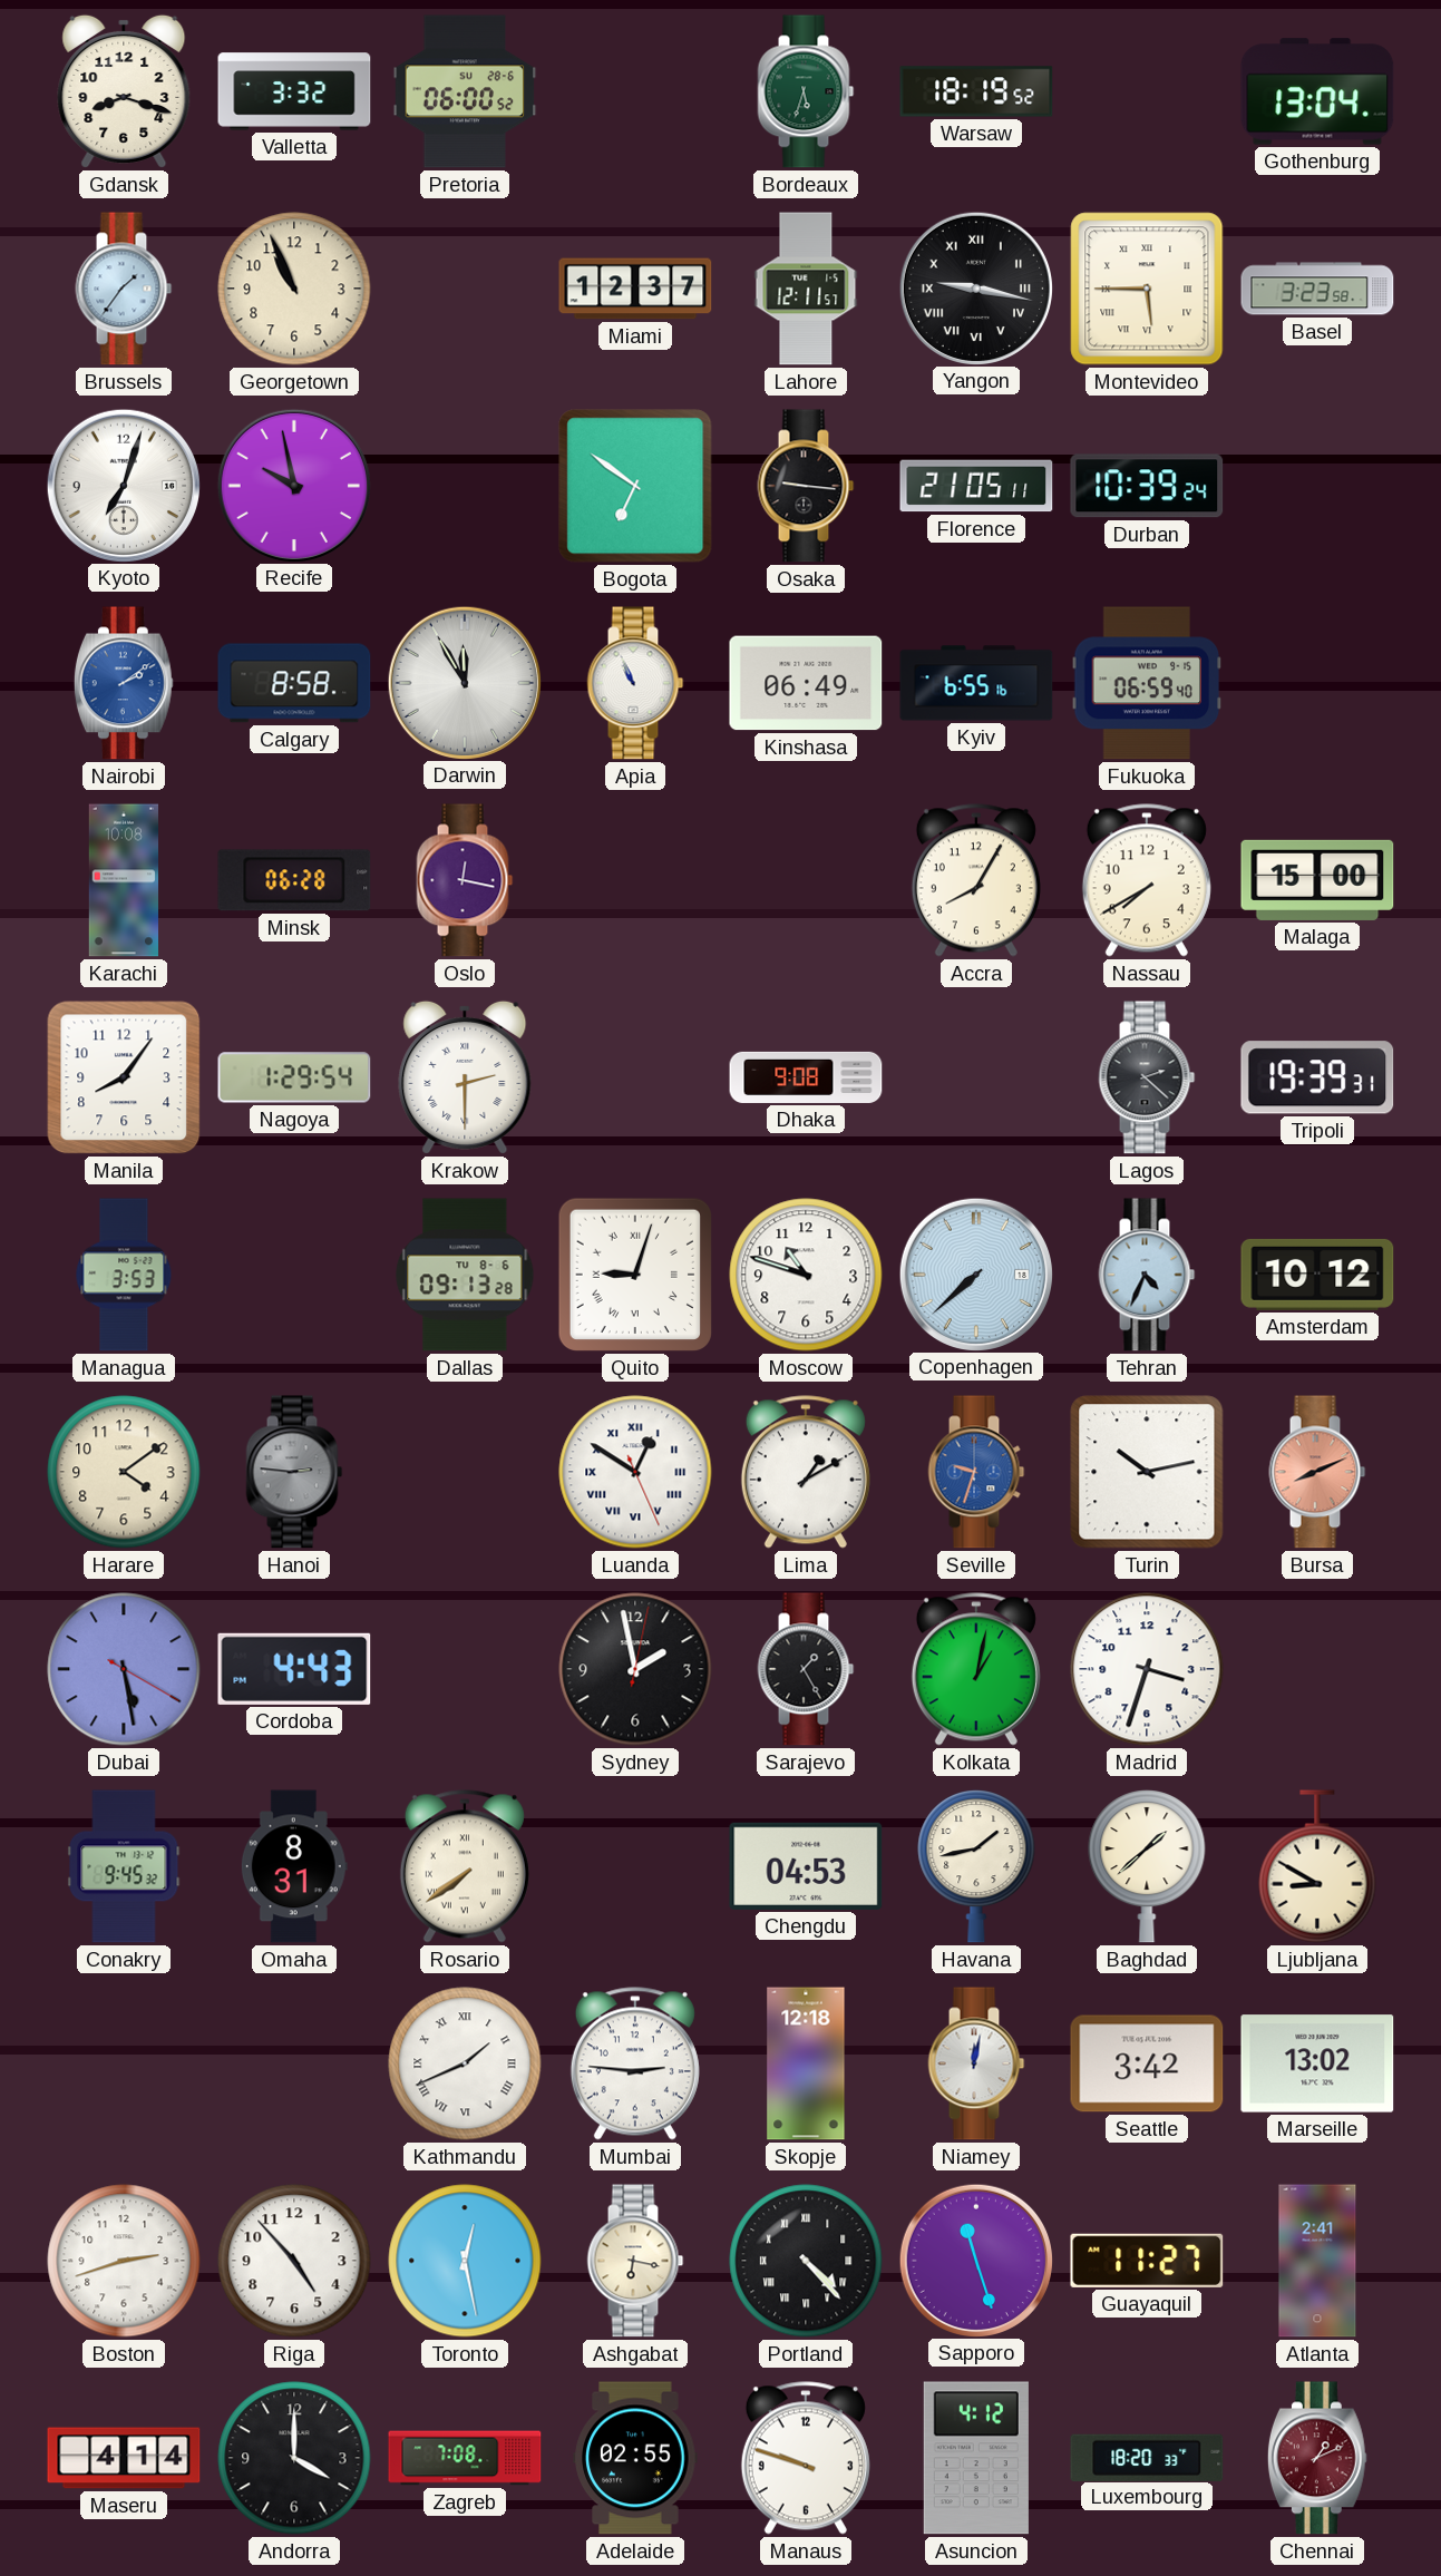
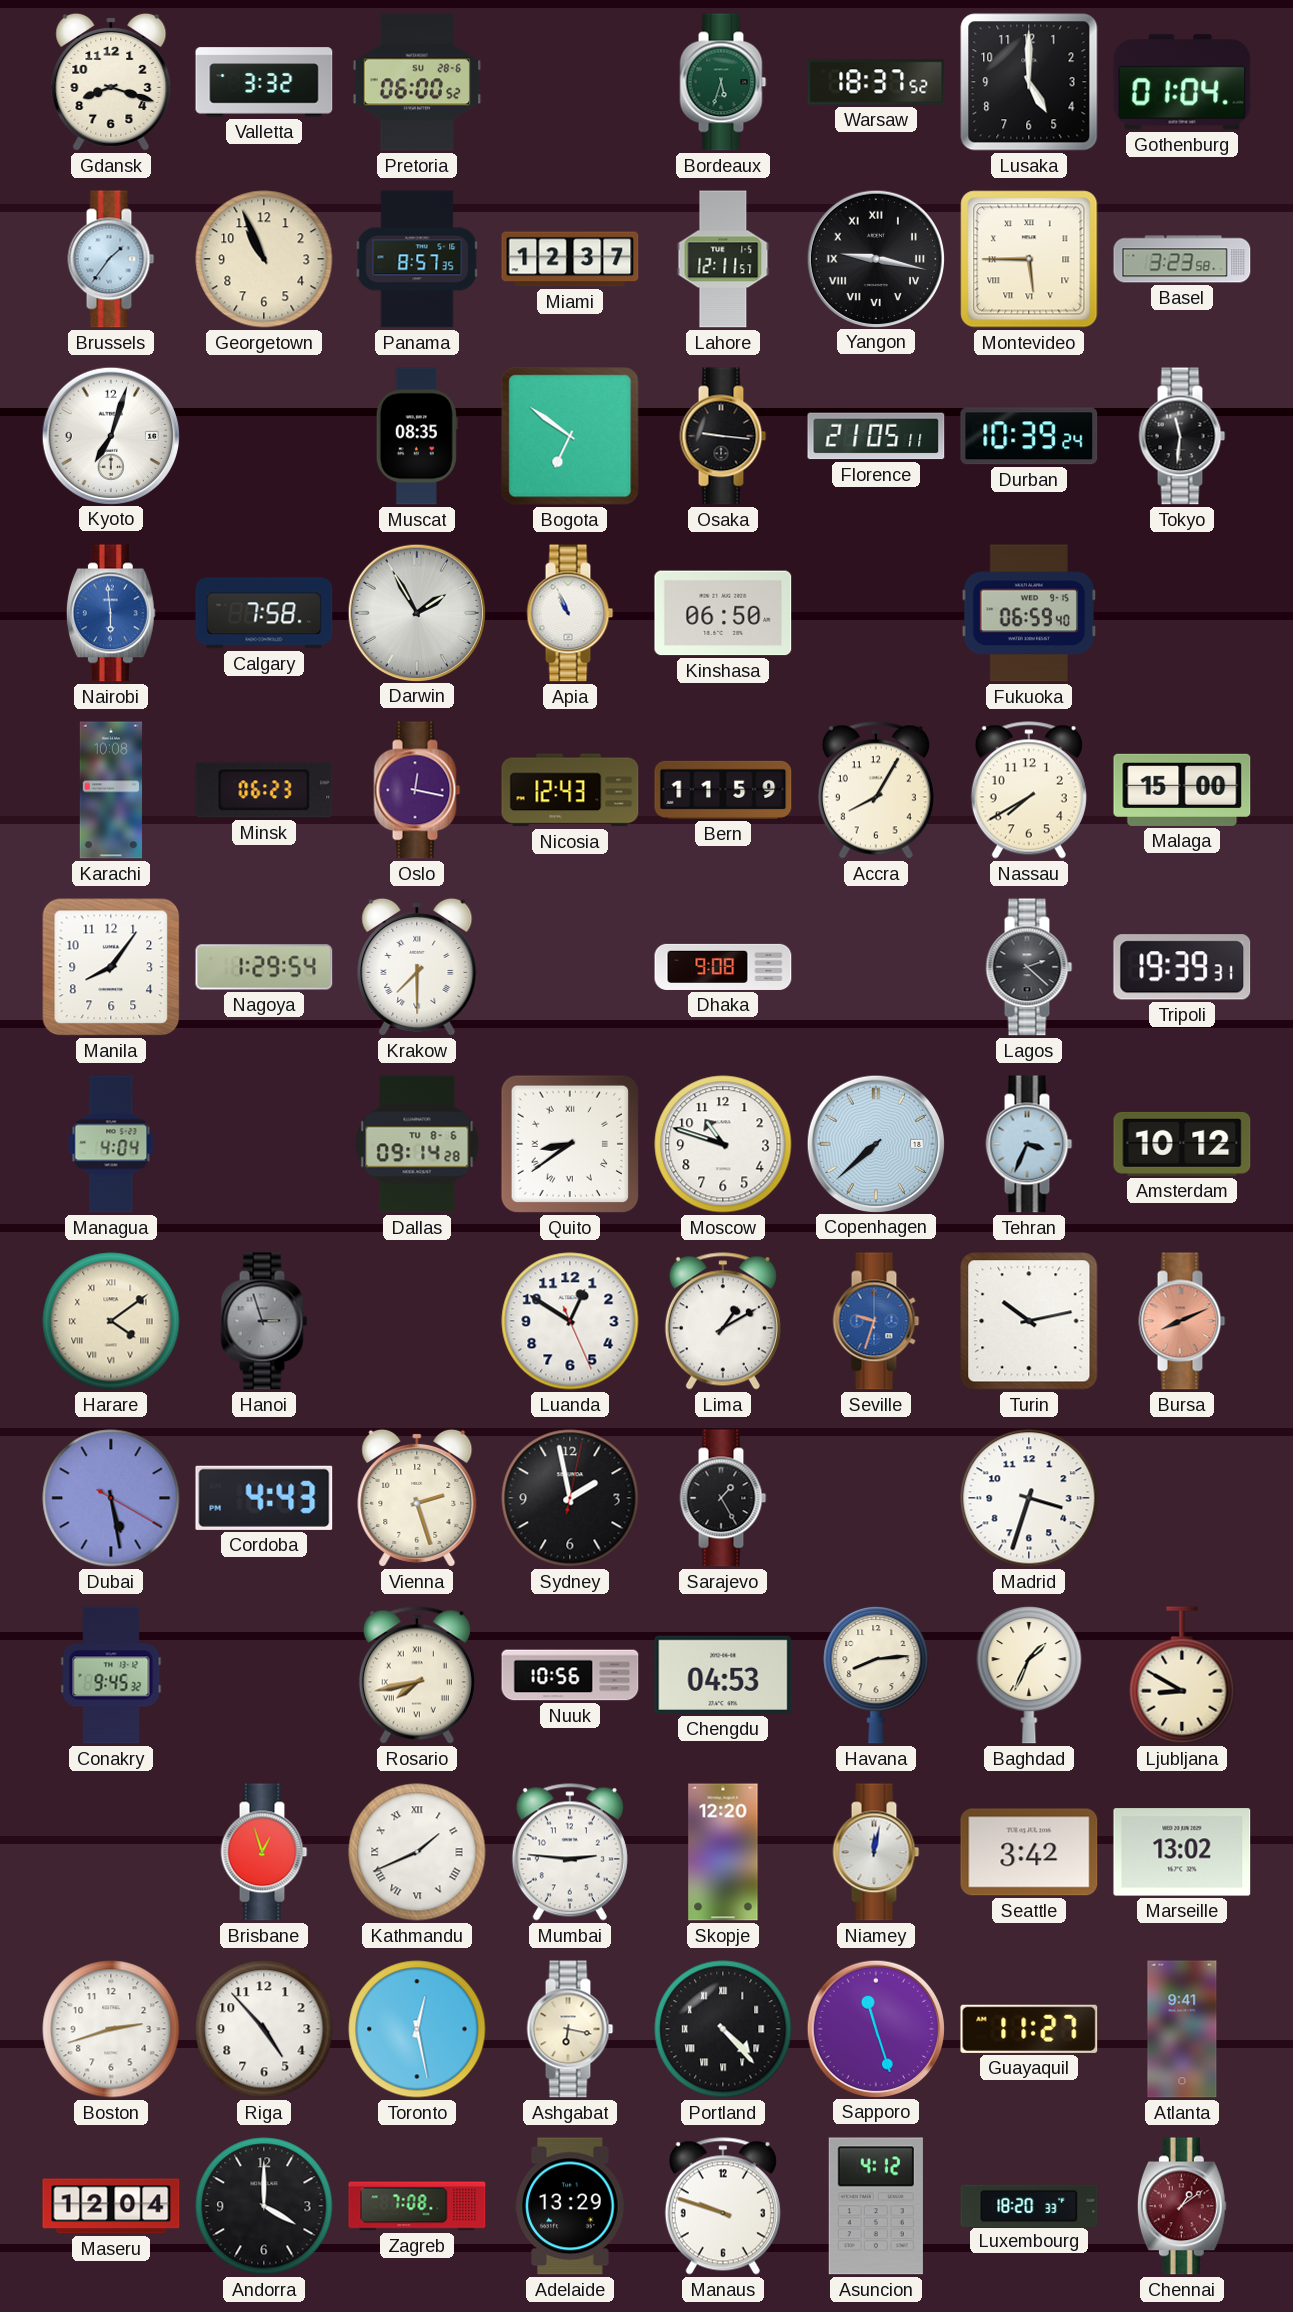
Warsaw: 18:19 -> 18:37 (876, 82)
Lusaka: none -> 5:00 (1029, 82)
Gothenburg: 13:04 -> 01:04 (1182, 82)
Panama: none -> 8:57 (417, 259)
Recife: 9:58 -> none (293, 485)
Muscat: none -> 08:35 (417, 436)
Tokyo: none -> 11:31 (1182, 436)
Nairobi: 2:09 -> 5:59 (111, 613)
Calgary: 8:58 -> 7:58 (264, 613)
Darwin: 11:55 -> 1:55 (416, 612)
Kinshasa: 06:49 -> 06:50 (723, 613)
Kyiv: 6:55 -> none (976, 683)
Minsk: 06:28 -> 06:23 (264, 790)
Nicosia: none -> 12:43 (570, 790)
Bern: none -> 11:59 (723, 790)
Krakow: 2:30 -> 7:30 (417, 967)
Managua: 3:53 -> 4:04 (111, 1144)
Dallas: 09:13 -> 09:14 (417, 1144)
Quito: 9:03 -> 8:39 (570, 1144)
Tehran: 4:34 -> 3:34 (1029, 1144)
Harare numerals: Arabic -> Roman (111, 1321)
Hanoi: 2:46 -> 2:57 (264, 1321)
Luanda numerals: Roman -> Arabic (570, 1321)
Vienna: none -> 2:27 (417, 1498)
Kolkata: 1:02 -> none (976, 1669)
Omaha: 8:31 -> none (294, 1866)
Rosario: 7:39 -> 7:43 (417, 1675)
Nuuk: none -> 10:56 (570, 1675)
Havana: 1:43 -> 8:14 (876, 1676)
Baghdad: 1:38 -> 1:34 (1029, 1676)
Brisbane: none -> 12:57 (264, 1852)
Skopje: 12:18 -> 12:20 (723, 1852)
Atlanta: 2:41 -> 9:41 (1182, 2029)
Maseru: 4:14 -> 12:04 (111, 2206)
Adelaide: 02:55 -> 13:29 (570, 2206)
Chennai: 1:11 -> 1:09 (1182, 2206)
